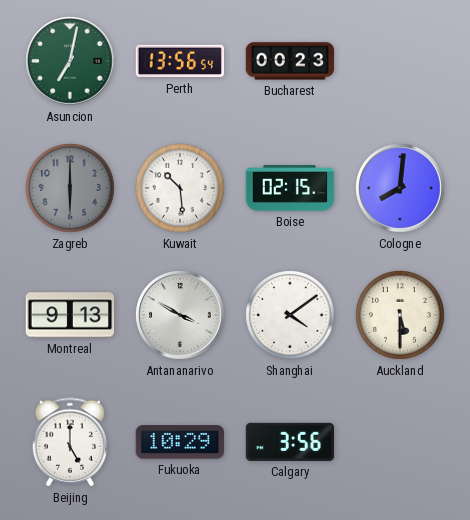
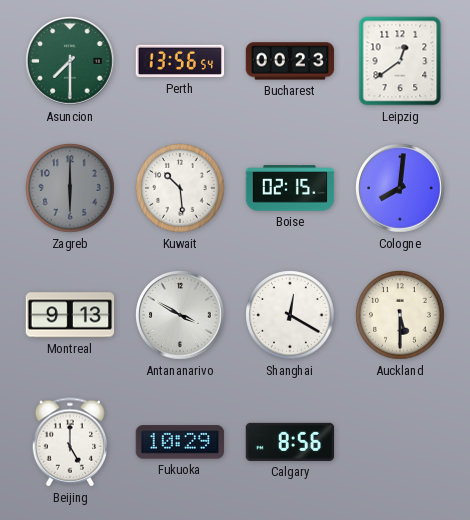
Asuncion: 7:02 -> 7:30 (70, 61)
Leipzig: none -> 12:39 (400, 61)
Shanghai: 4:09 -> 12:20 (290, 315)
Calgary: 3:56 -> 8:56 (290, 442)
